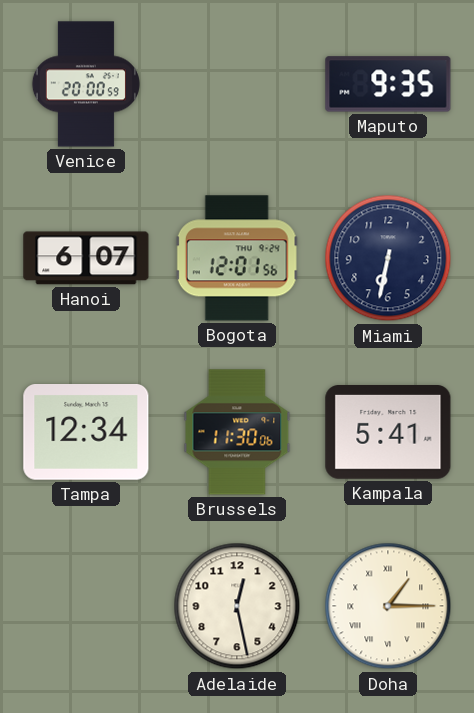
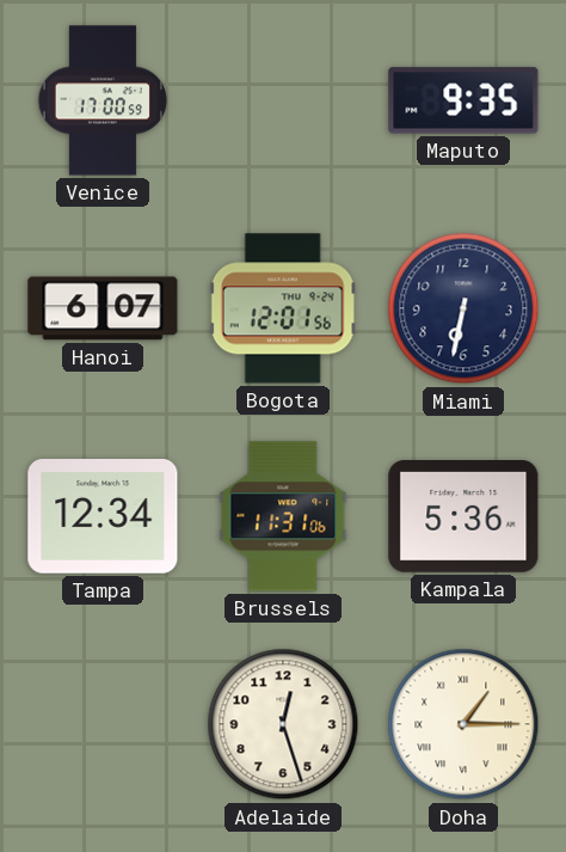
Venice: 20:00 -> 17:00 (103, 100)
Brussels: 11:30 -> 11:31 (283, 516)
Kampala: 5:41 -> 5:36 (463, 517)
Adelaide: 12:28 -> 12:27 (283, 724)
